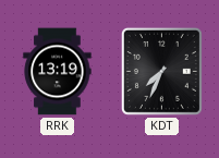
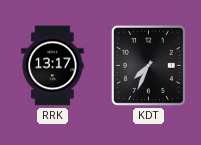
RRK: 13:19 -> 13:17 (53, 66)
